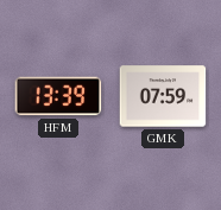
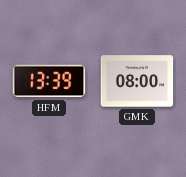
GMK: 07:59 -> 08:00 (137, 81)
